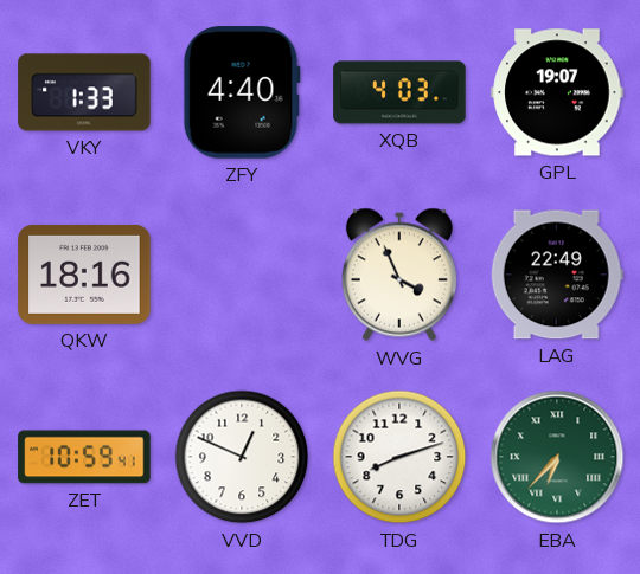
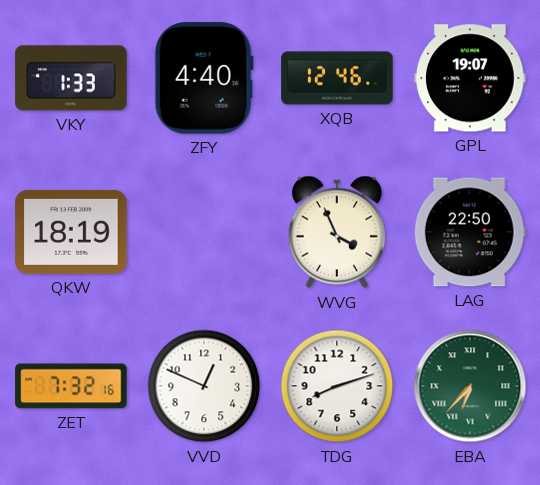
XQB: 4:03 -> 12:46 (337, 78)
QKW: 18:16 -> 18:19 (71, 232)
LAG: 22:49 -> 22:50 (470, 232)
ZET: 10:59 -> 7:32 (71, 386)
